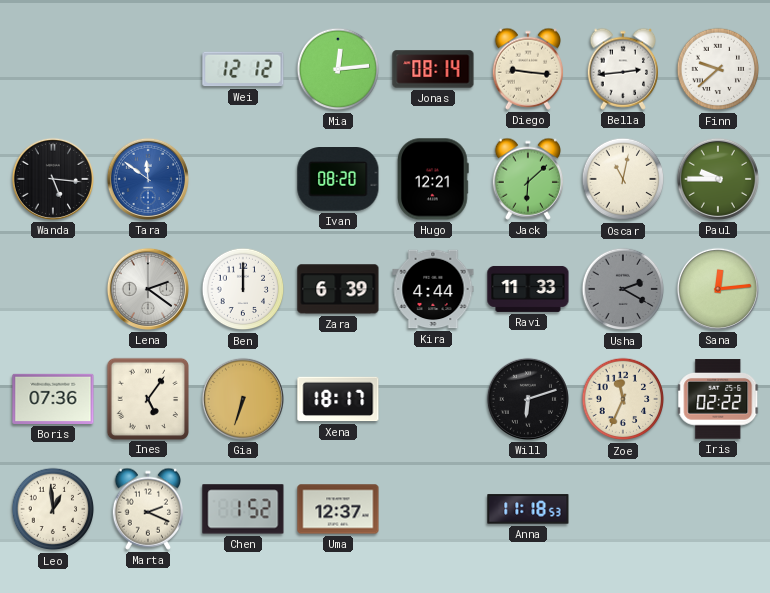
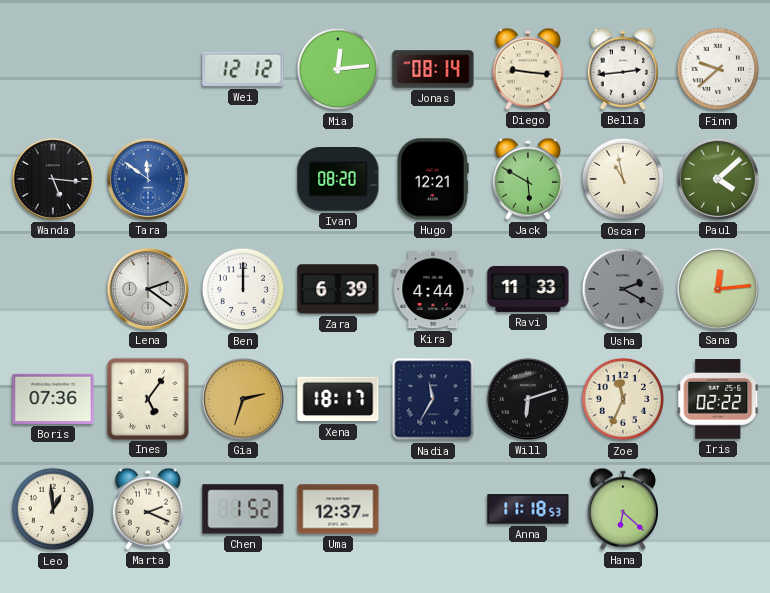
Jack: 6:08 -> 5:50 (527, 179)
Oscar: 11:02 -> 10:58 (623, 179)
Paul: 9:45 -> 4:08 (718, 179)
Gia: 6:33 -> 2:33 (243, 399)
Nadia: none -> 11:35 (433, 399)
Hana: none -> 6:22 (622, 509)
